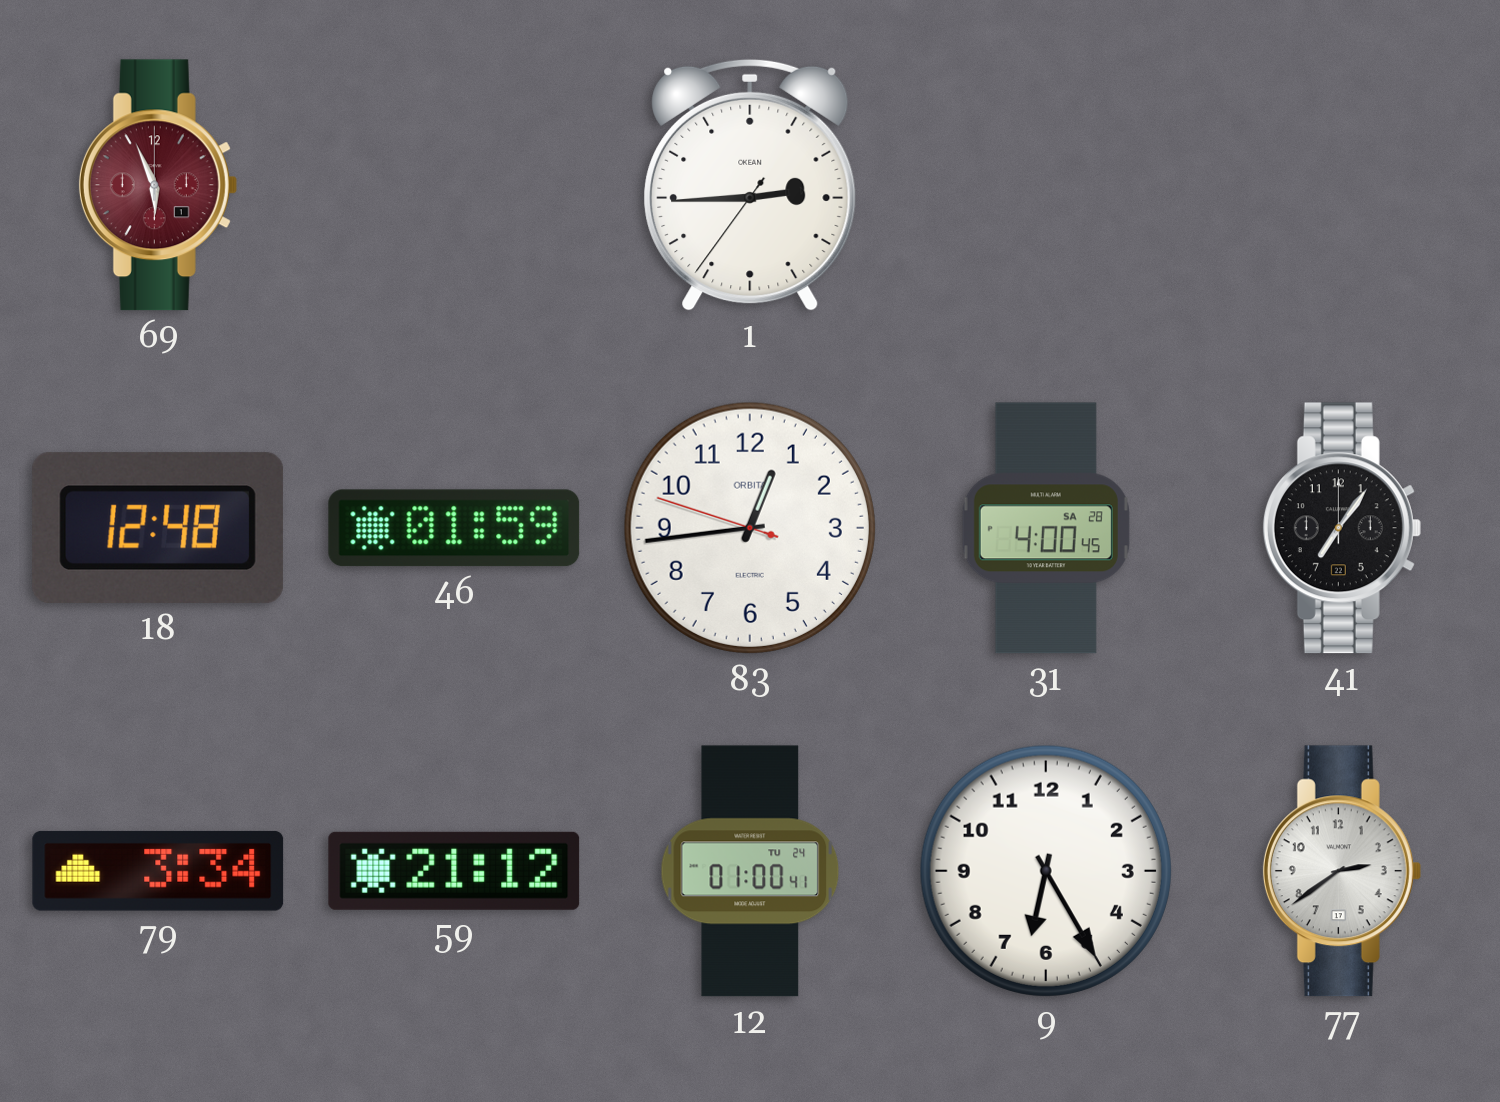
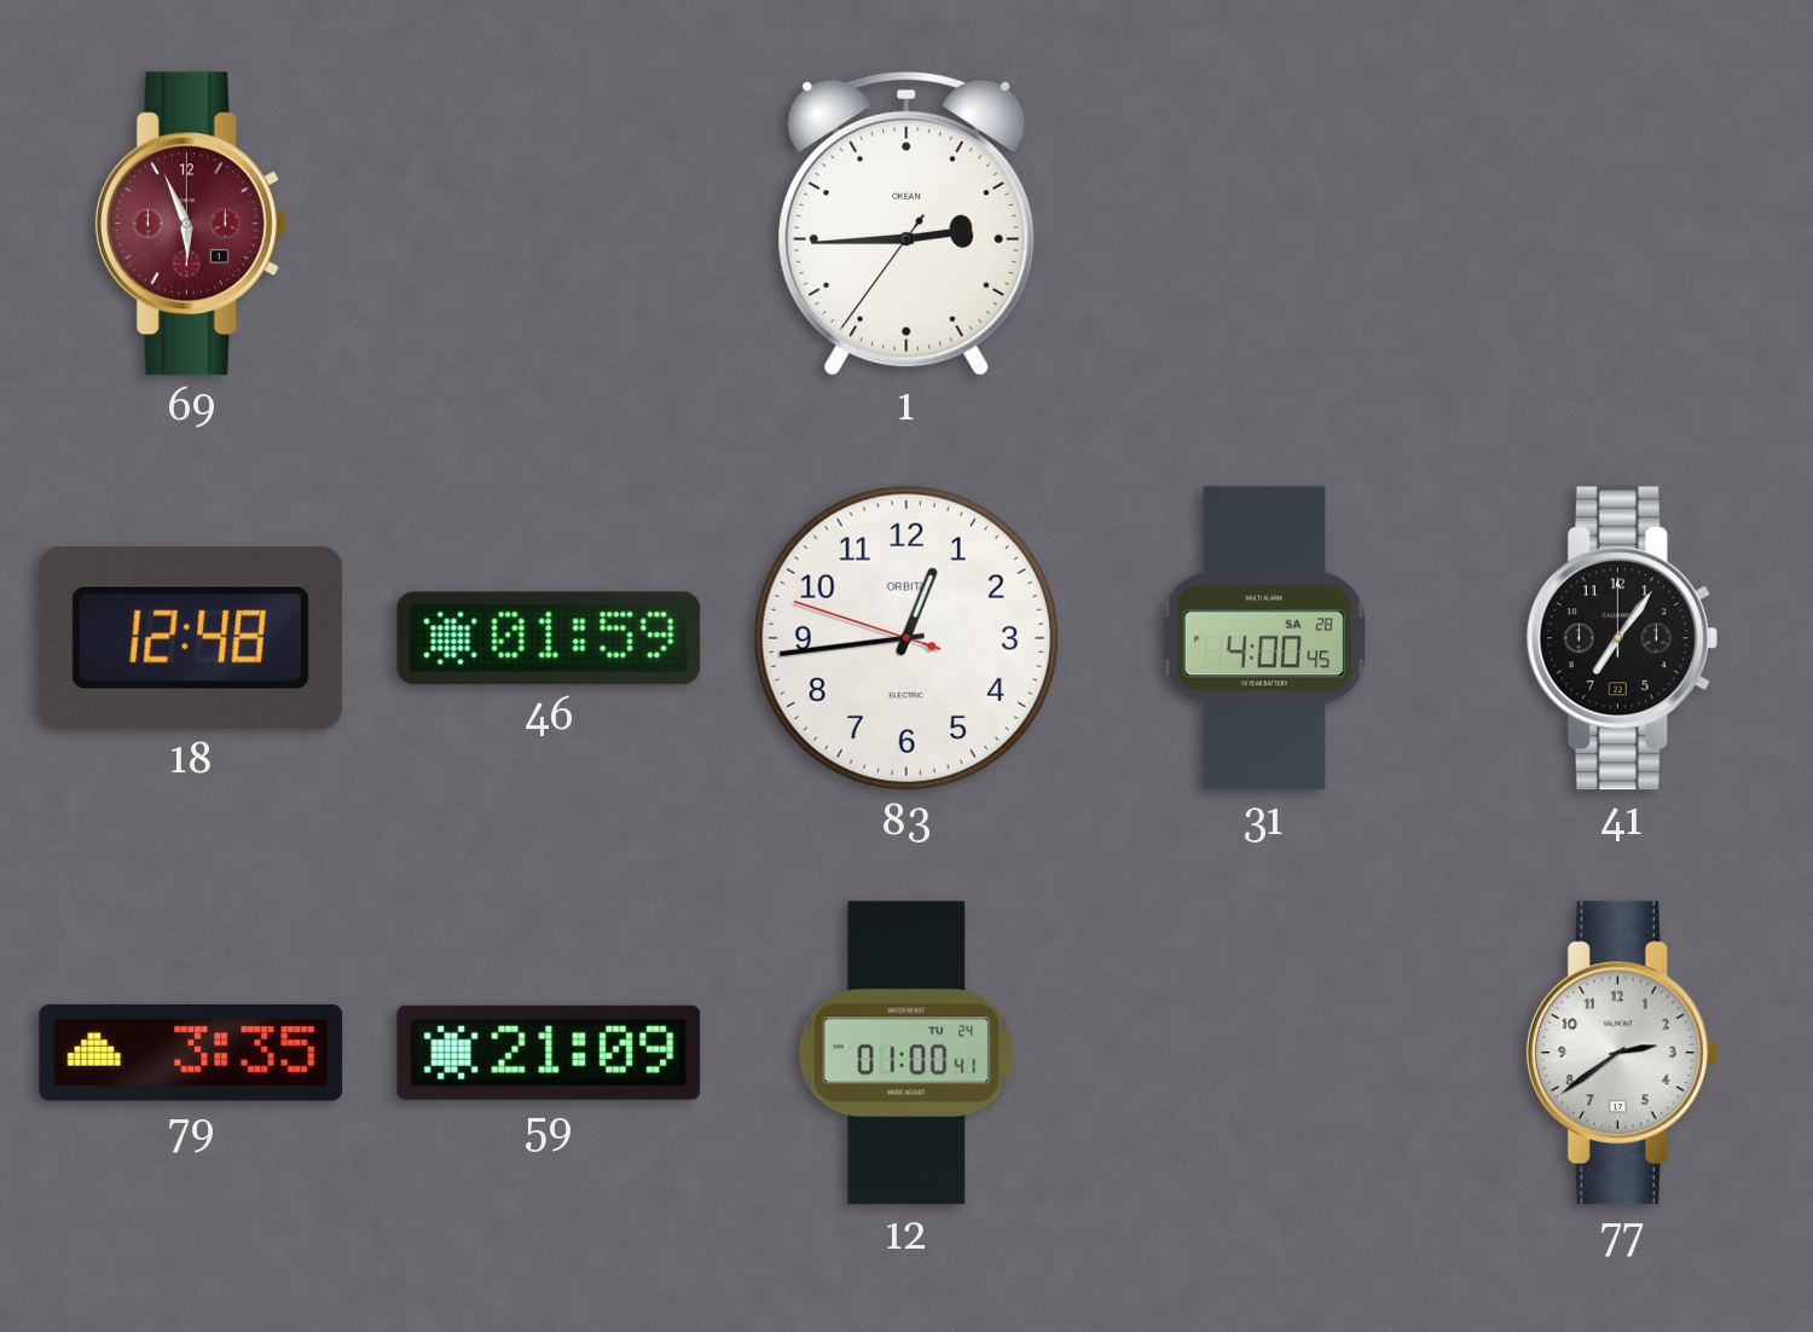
79: 3:34 -> 3:35 (191, 1053)
59: 21:12 -> 21:09 (549, 1053)
9: 6:25 -> none (1046, 871)
